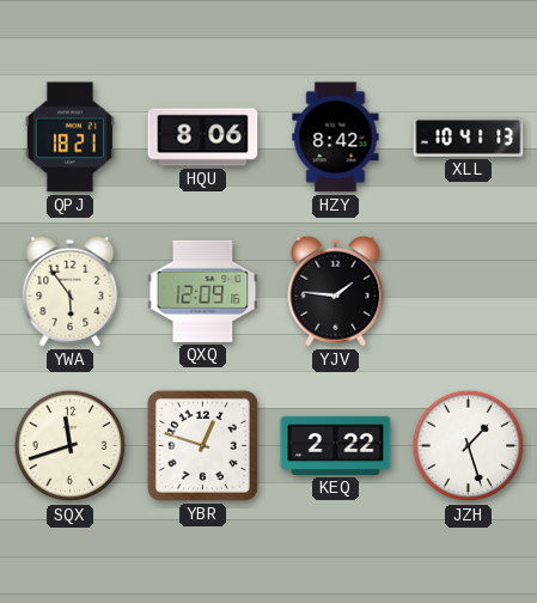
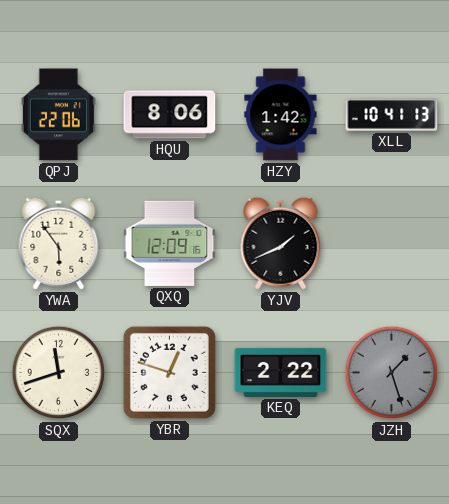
QPJ: 18:21 -> 22:06 (58, 115)
HZY: 8:42 -> 1:42 (281, 115)
YJV: 1:46 -> 1:41 (281, 243)
JZH dial: white -> grey (392, 373)
